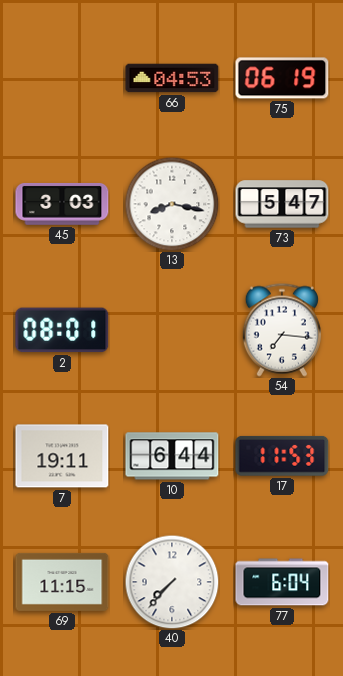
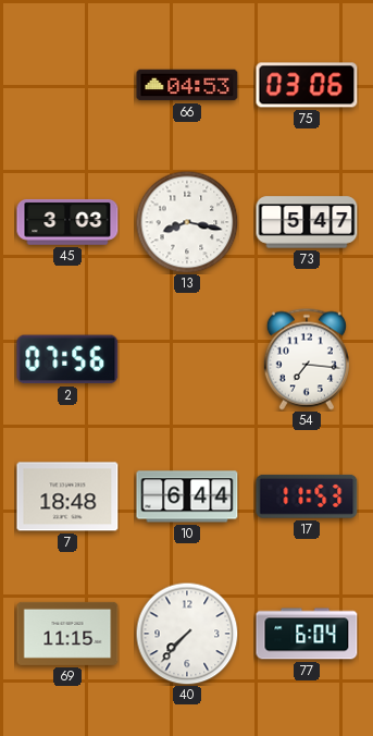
75: 06:19 -> 03:06 (307, 85)
2: 08:01 -> 07:56 (67, 359)
7: 19:11 -> 18:48 (67, 496)
